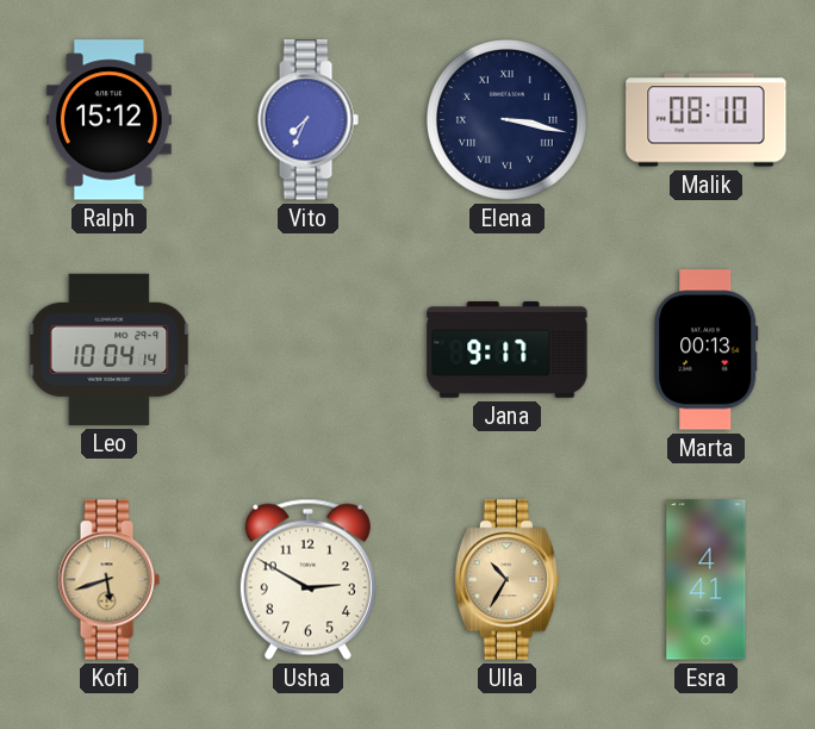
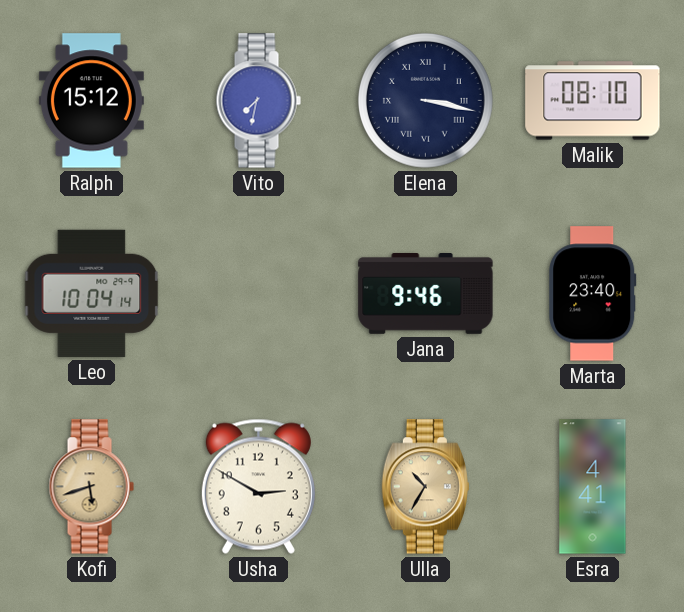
Vito: 7:34 -> 7:32 (258, 101)
Jana: 9:17 -> 9:46 (426, 294)
Marta: 00:13 -> 23:40 (593, 294)
